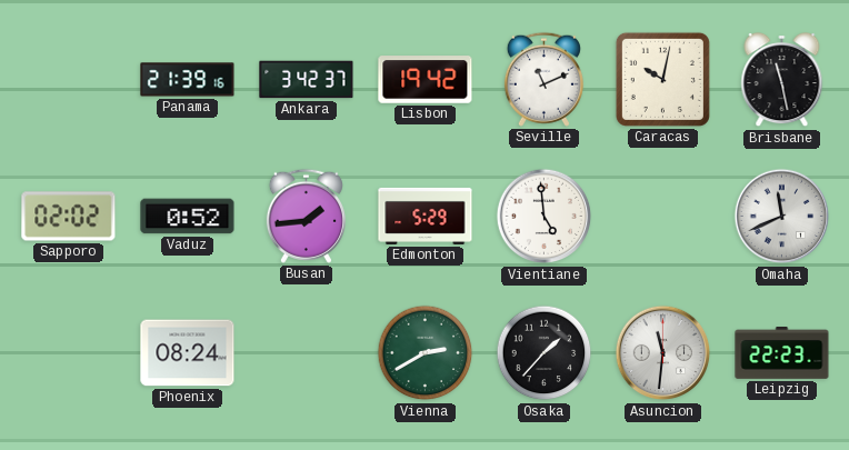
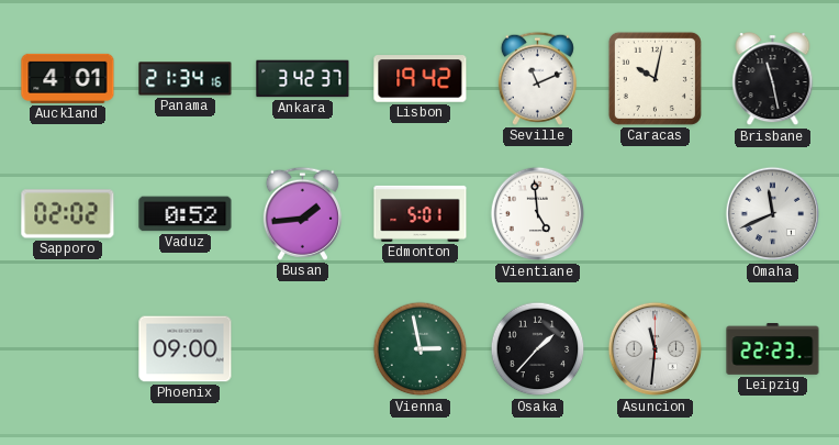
Auckland: none -> 4:01 (68, 78)
Panama: 21:39 -> 21:34 (186, 79)
Edmonton: 5:29 -> 5:01 (421, 213)
Phoenix: 08:24 -> 09:00 (186, 349)
Vienna: 2:40 -> 2:58 (421, 349)
